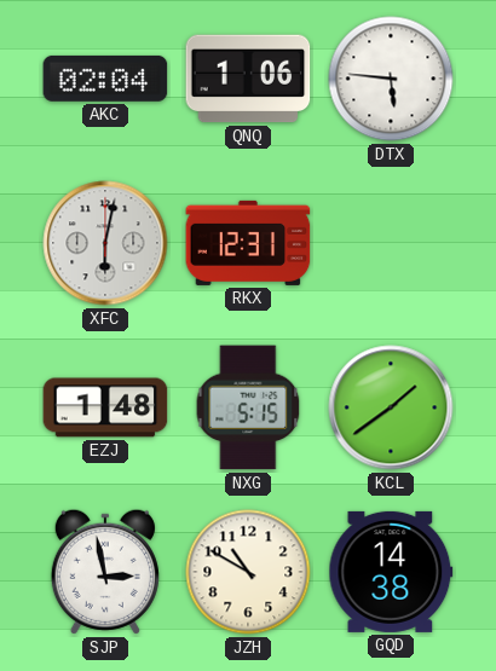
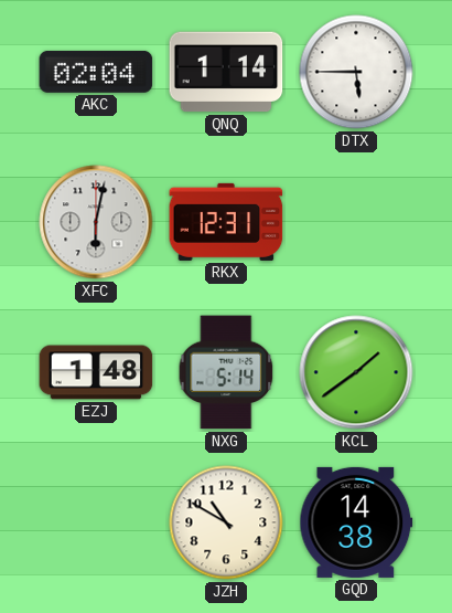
QNQ: 1:06 -> 1:14 (226, 72)
DTX: 5:46 -> 5:45 (356, 72)
NXG: 5:15 -> 5:14 (226, 372)
SJP: 2:58 -> none (105, 572)
